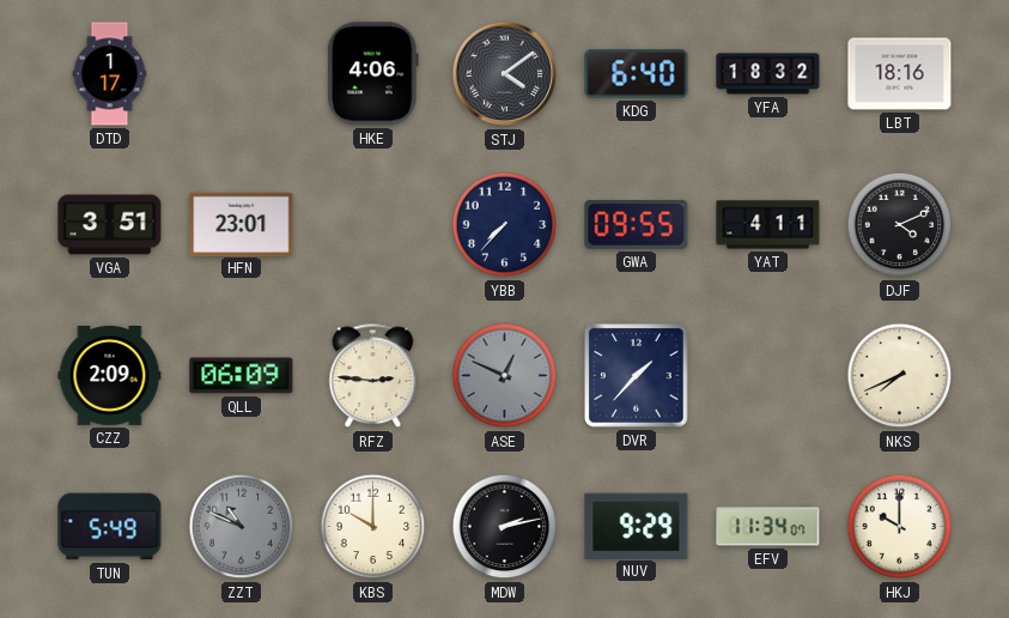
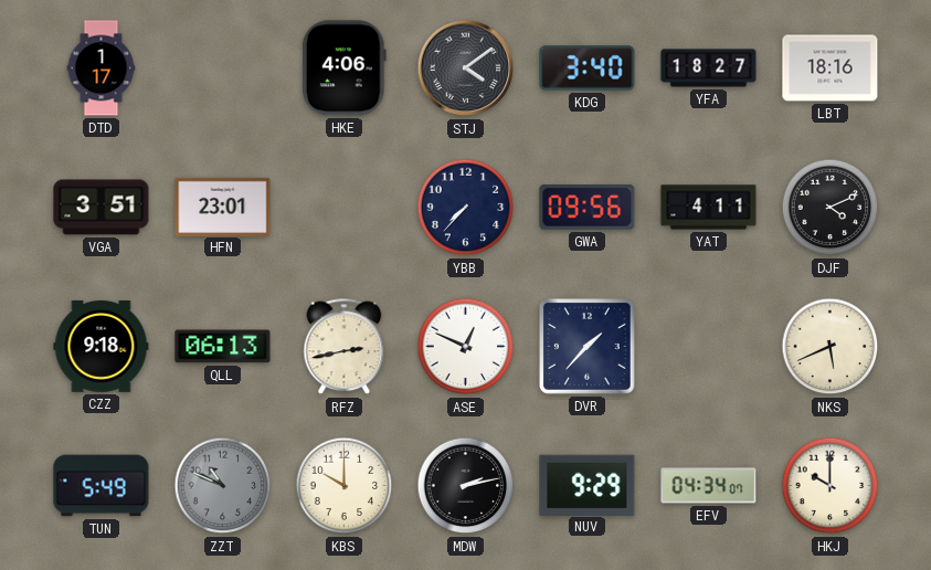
KDG: 6:40 -> 3:40 (588, 68)
YFA: 18:32 -> 18:27 (709, 68)
GWA: 09:55 -> 09:56 (588, 208)
CZZ: 2:09 -> 9:18 (102, 346)
QLL: 06:09 -> 06:13 (223, 347)
RFZ: 2:46 -> 2:43 (345, 347)
ASE dial: grey -> white (466, 347)
NKS: 7:41 -> 5:41 (831, 347)
EFV: 11:34 -> 04:34 (709, 486)
